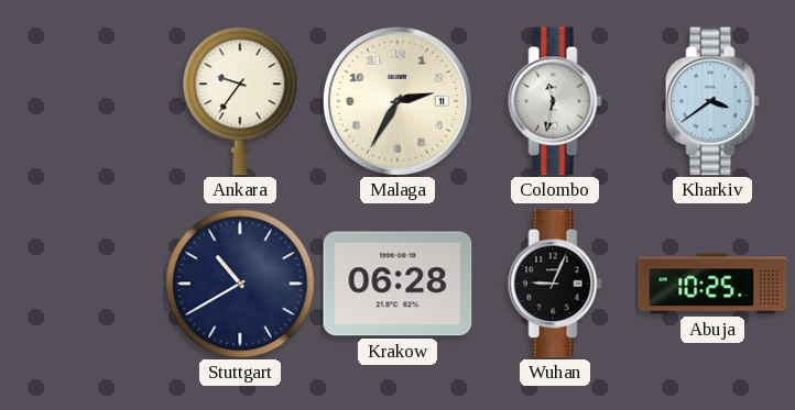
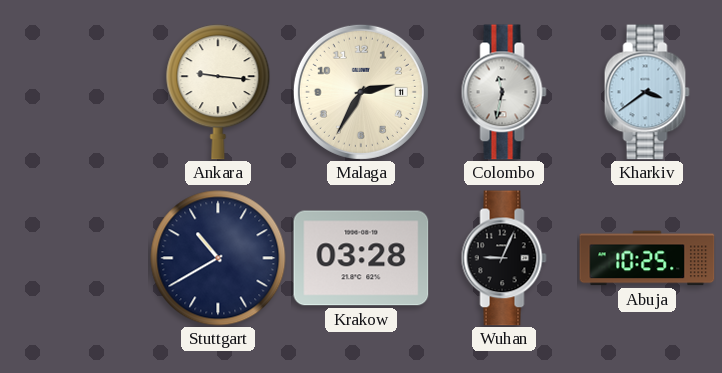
Ankara: 9:36 -> 9:16 (218, 92)
Krakow: 06:28 -> 03:28 (361, 258)
